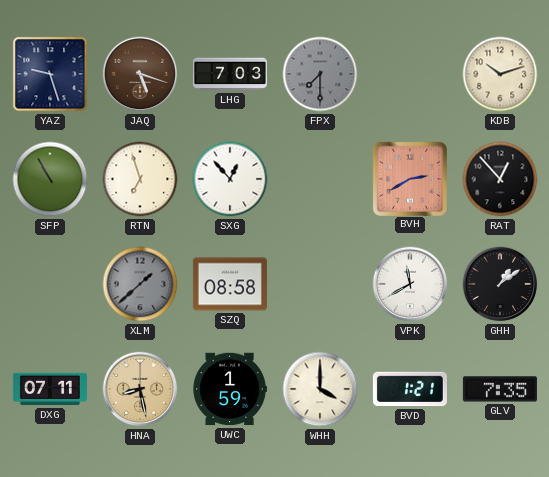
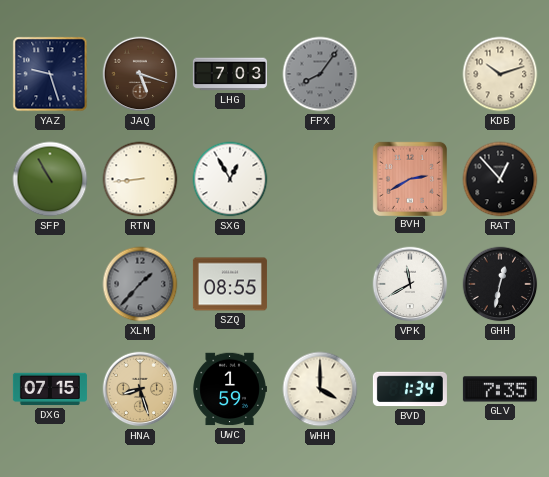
FPX: 7:30 -> 8:06 (320, 74)
RTN: 6:57 -> 8:44 (140, 179)
SXG: 12:53 -> 12:55 (230, 179)
XLM: 1:38 -> 1:37 (140, 284)
SZQ: 08:58 -> 08:55 (230, 284)
GHH: 1:09 -> 12:32 (500, 284)
DXG: 07:11 -> 07:15 (50, 389)
HNA: 8:28 -> 8:27 (140, 389)
BVD: 1:21 -> 1:34 (410, 389)
